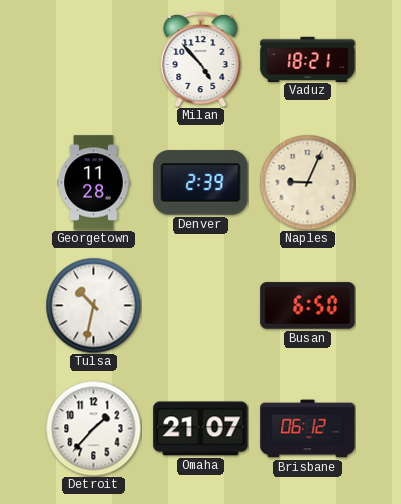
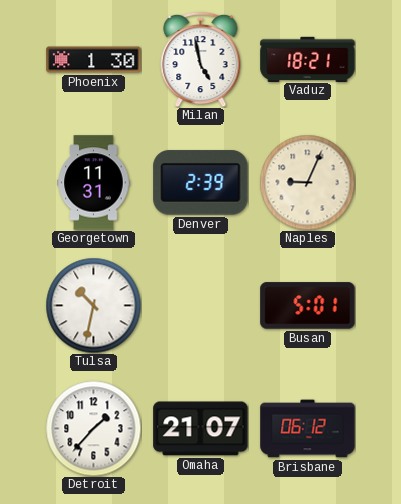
Phoenix: none -> 1:30 (94, 60)
Milan: 4:53 -> 4:58 (201, 59)
Georgetown: 11:28 -> 11:31 (94, 183)
Busan: 6:50 -> 5:01 (308, 306)
